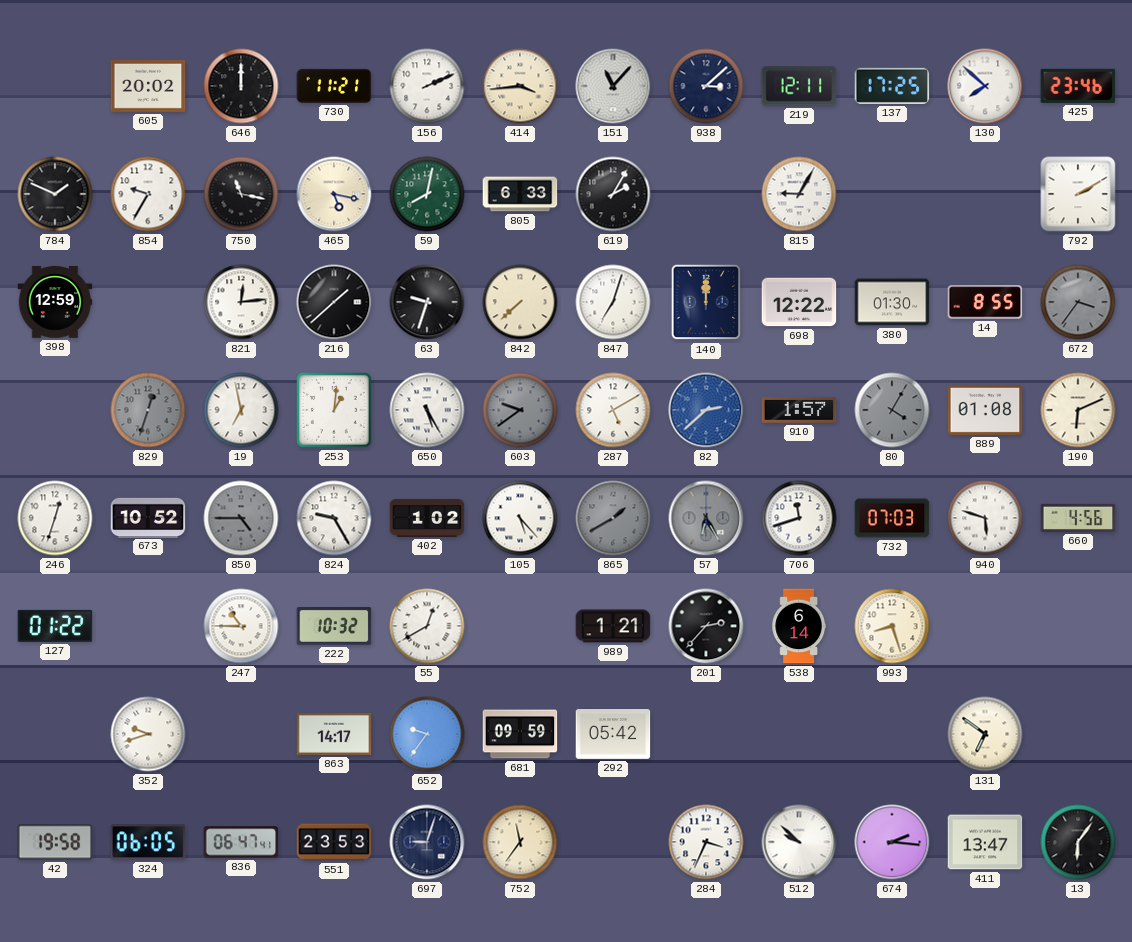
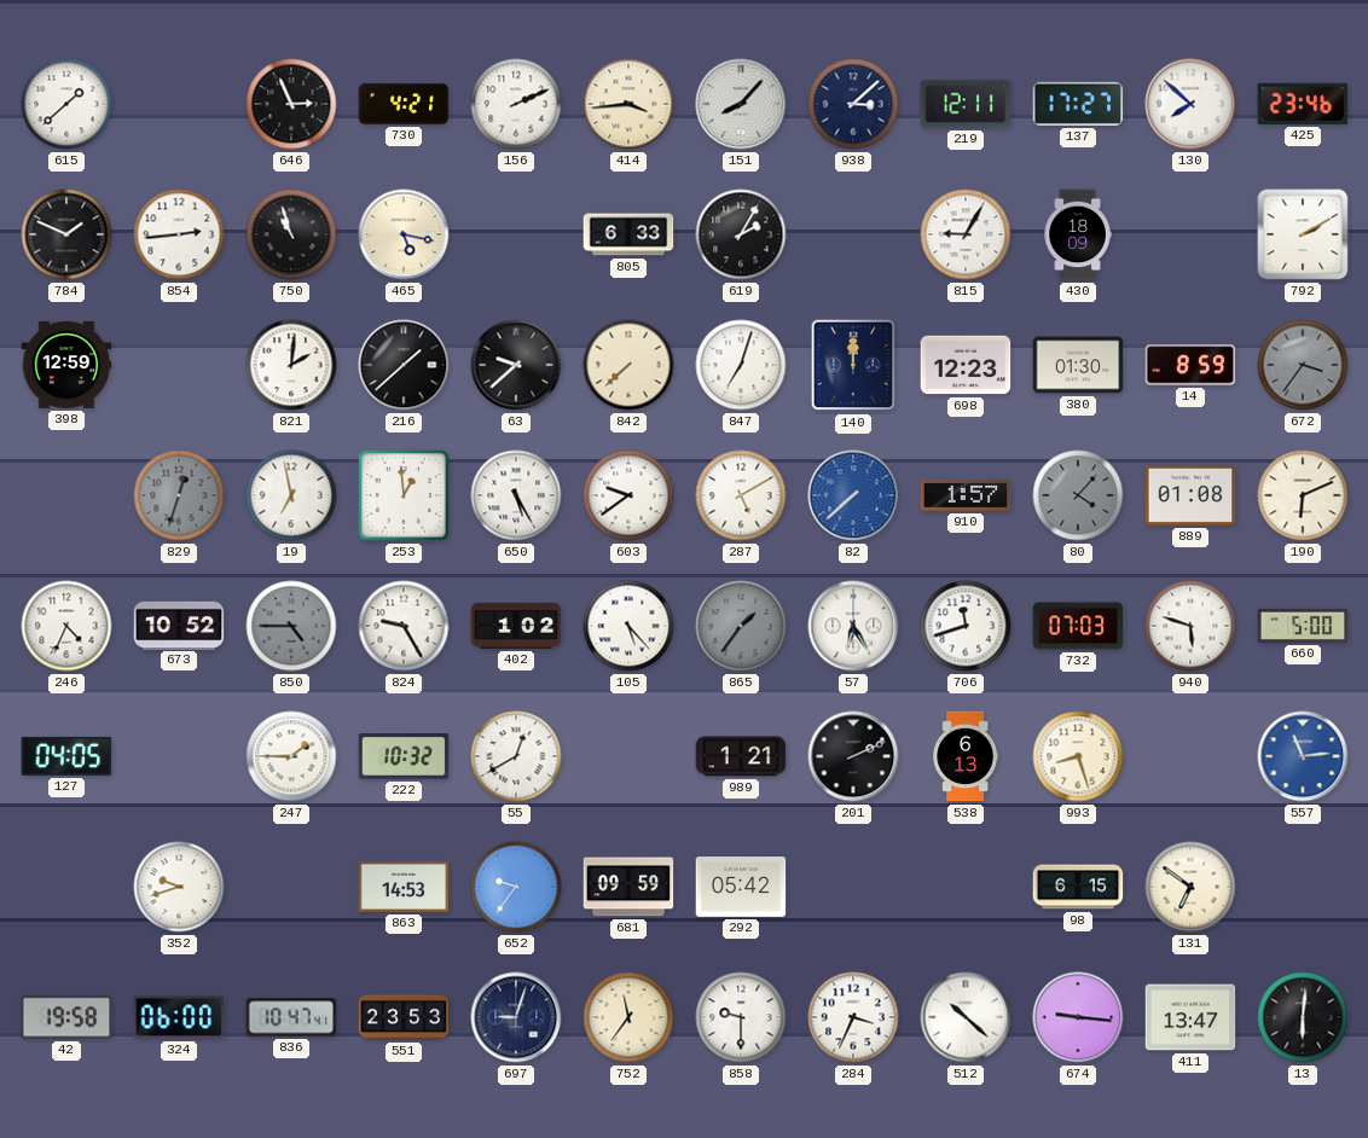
615: none -> 1:38 (66, 104)
605: 20:02 -> none (148, 86)
646: 12:00 -> 2:56 (291, 104)
730: 11:21 -> 4:21 (404, 104)
151: 11:07 -> 8:07 (741, 104)
137: 17:25 -> 17:27 (1078, 104)
854: 9:35 -> 2:44 (179, 234)
750: 11:17 -> 10:57 (291, 234)
59: 8:02 -> none (427, 194)
430: none -> 18:09 (1078, 234)
821: 12:14 -> 2:01 (291, 365)
63: 9:33 -> 9:38 (516, 365)
698: 12:22 -> 12:23 (966, 365)
14: 8:55 -> 8:59 (1190, 365)
253: 1:01 -> 12:59 (405, 497)
603 dial: grey -> white (628, 495)
82: 2:38 -> 7:38 (853, 495)
80: 4:05 -> 4:07 (1078, 495)
246: 12:33 -> 4:34 (66, 626)
865: 1:40 -> 1:36 (741, 626)
57 dial: grey -> white (853, 626)
660: 4:56 -> 5:00 (1303, 626)
127: 01:22 -> 04:05 (66, 756)
247: 10:45 -> 1:45 (291, 756)
201: 2:37 -> 2:11 (853, 756)
538: 6:14 -> 6:13 (964, 756)
557: none -> 11:14 (1303, 756)
863: 14:17 -> 14:53 (404, 887)
98: none -> 6:15 (1078, 887)
324: 06:05 -> 06:00 (179, 1017)
836: 06:47 -> 10:47 (291, 1017)
858: none -> 9:30 (741, 1017)
512: 9:52 -> 10:22 (966, 1017)
674: 2:16 -> 9:16 (1078, 1017)
13: 6:06 -> 6:01 (1303, 1017)
